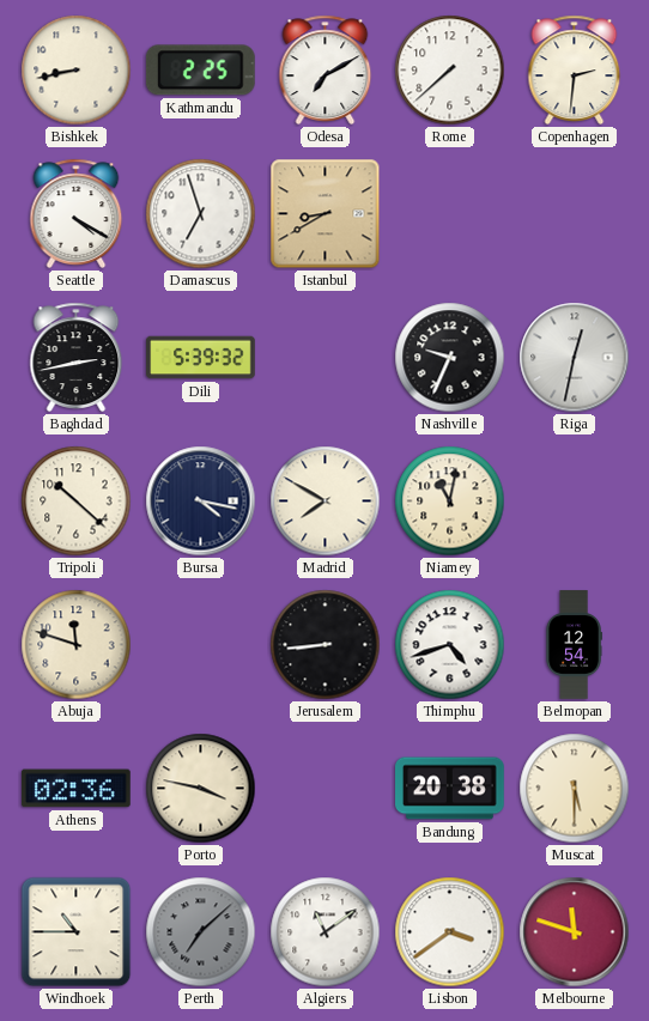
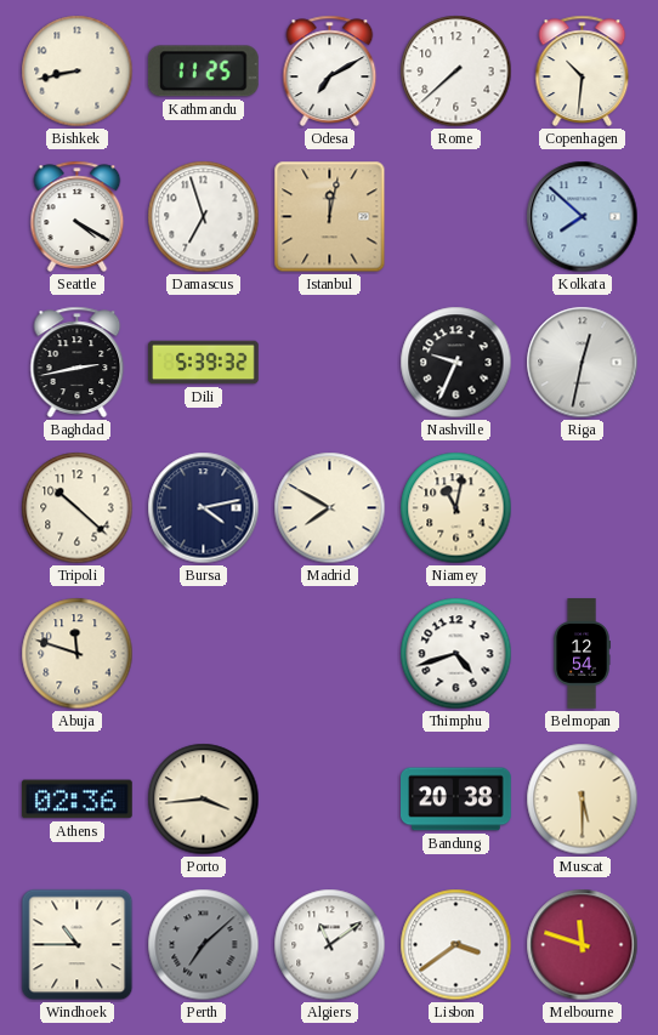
Kathmandu: 2:25 -> 11:25 (203, 72)
Copenhagen: 2:31 -> 10:31 (583, 70)
Istanbul: 8:40 -> 12:02 (330, 217)
Kolkata: none -> 7:52 (583, 217)
Bursa: 4:17 -> 4:13 (204, 508)
Jerusalem: 8:44 -> none (326, 645)
Porto: 3:47 -> 3:44 (204, 800)
